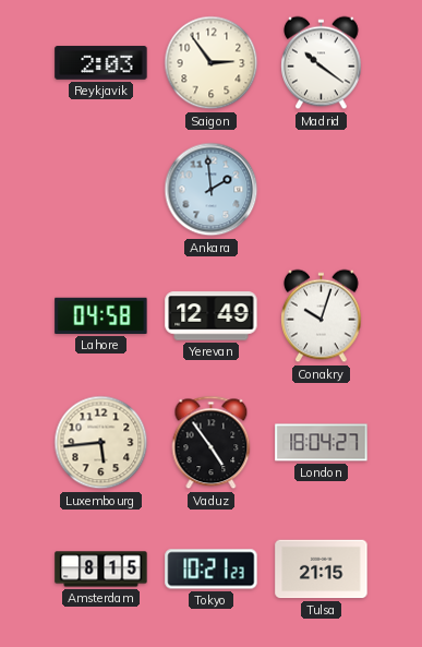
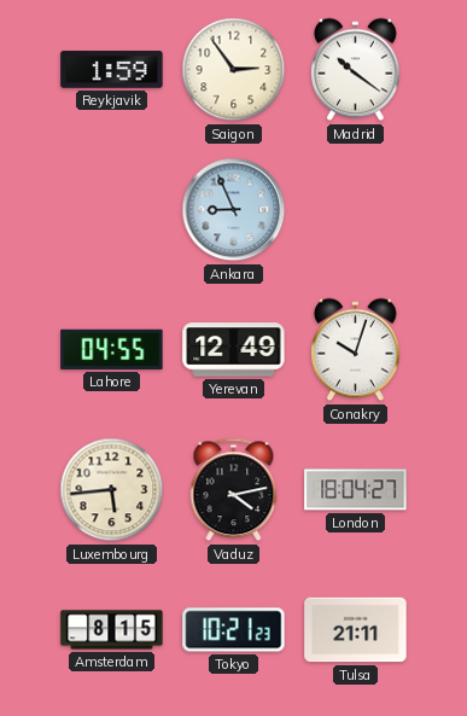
Reykjavik: 2:03 -> 1:59 (112, 70)
Ankara: 1:59 -> 8:56 (234, 210)
Lahore: 04:58 -> 04:55 (112, 349)
Vaduz: 4:54 -> 4:13 (234, 490)
Tulsa: 21:15 -> 21:11 (356, 630)
